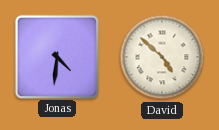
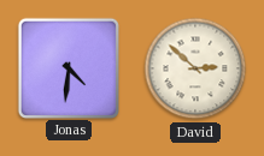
David: 4:52 -> 2:52 (195, 68)
